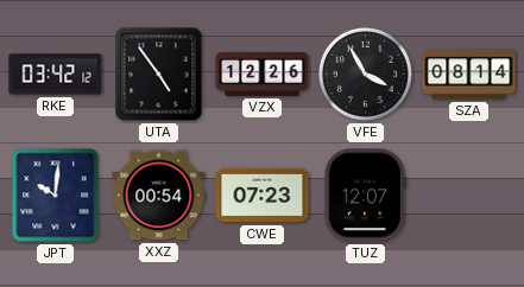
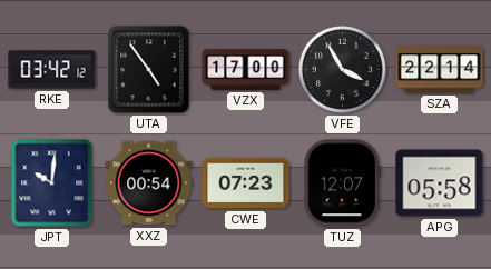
VZX: 12:26 -> 17:00 (246, 69)
SZA: 08:14 -> 22:14 (440, 70)
APG: none -> 05:58 (440, 183)
